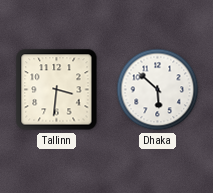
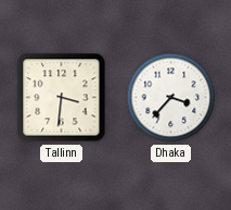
Dhaka: 5:52 -> 3:37 (171, 98)
